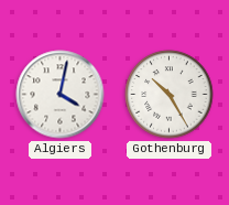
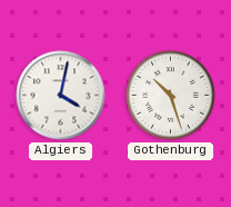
Gothenburg: 10:25 -> 10:27 (171, 96)
